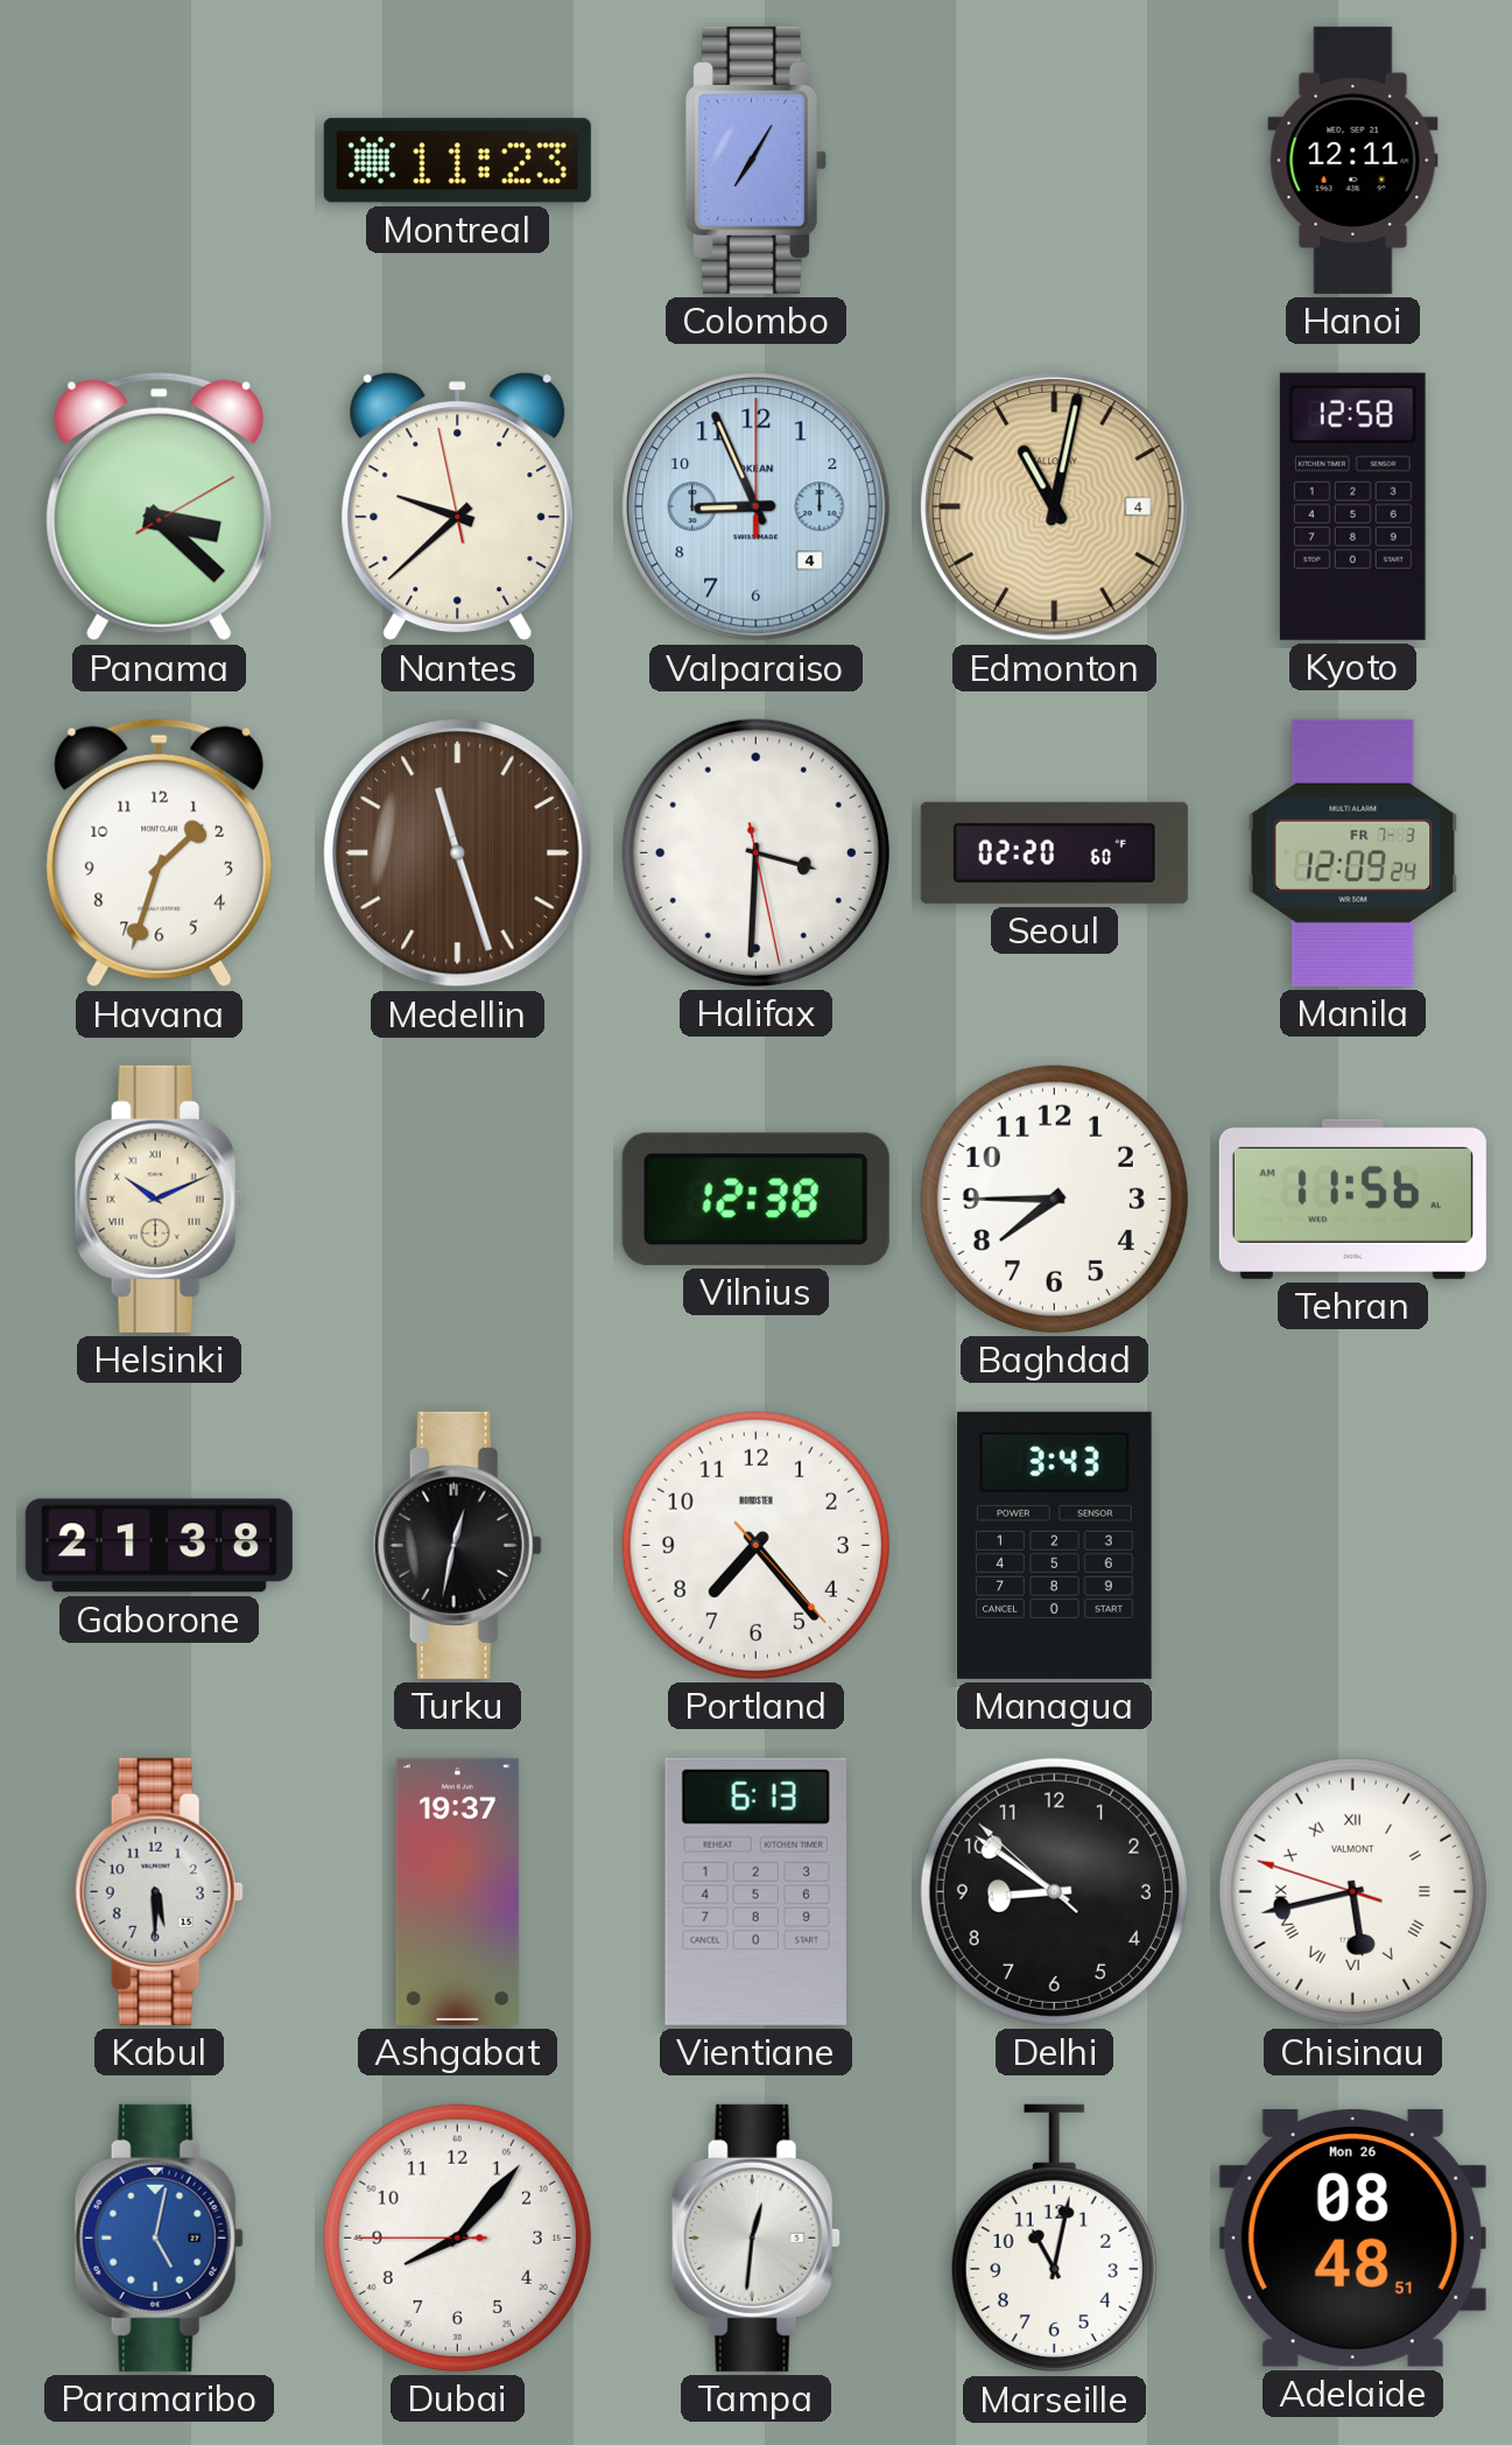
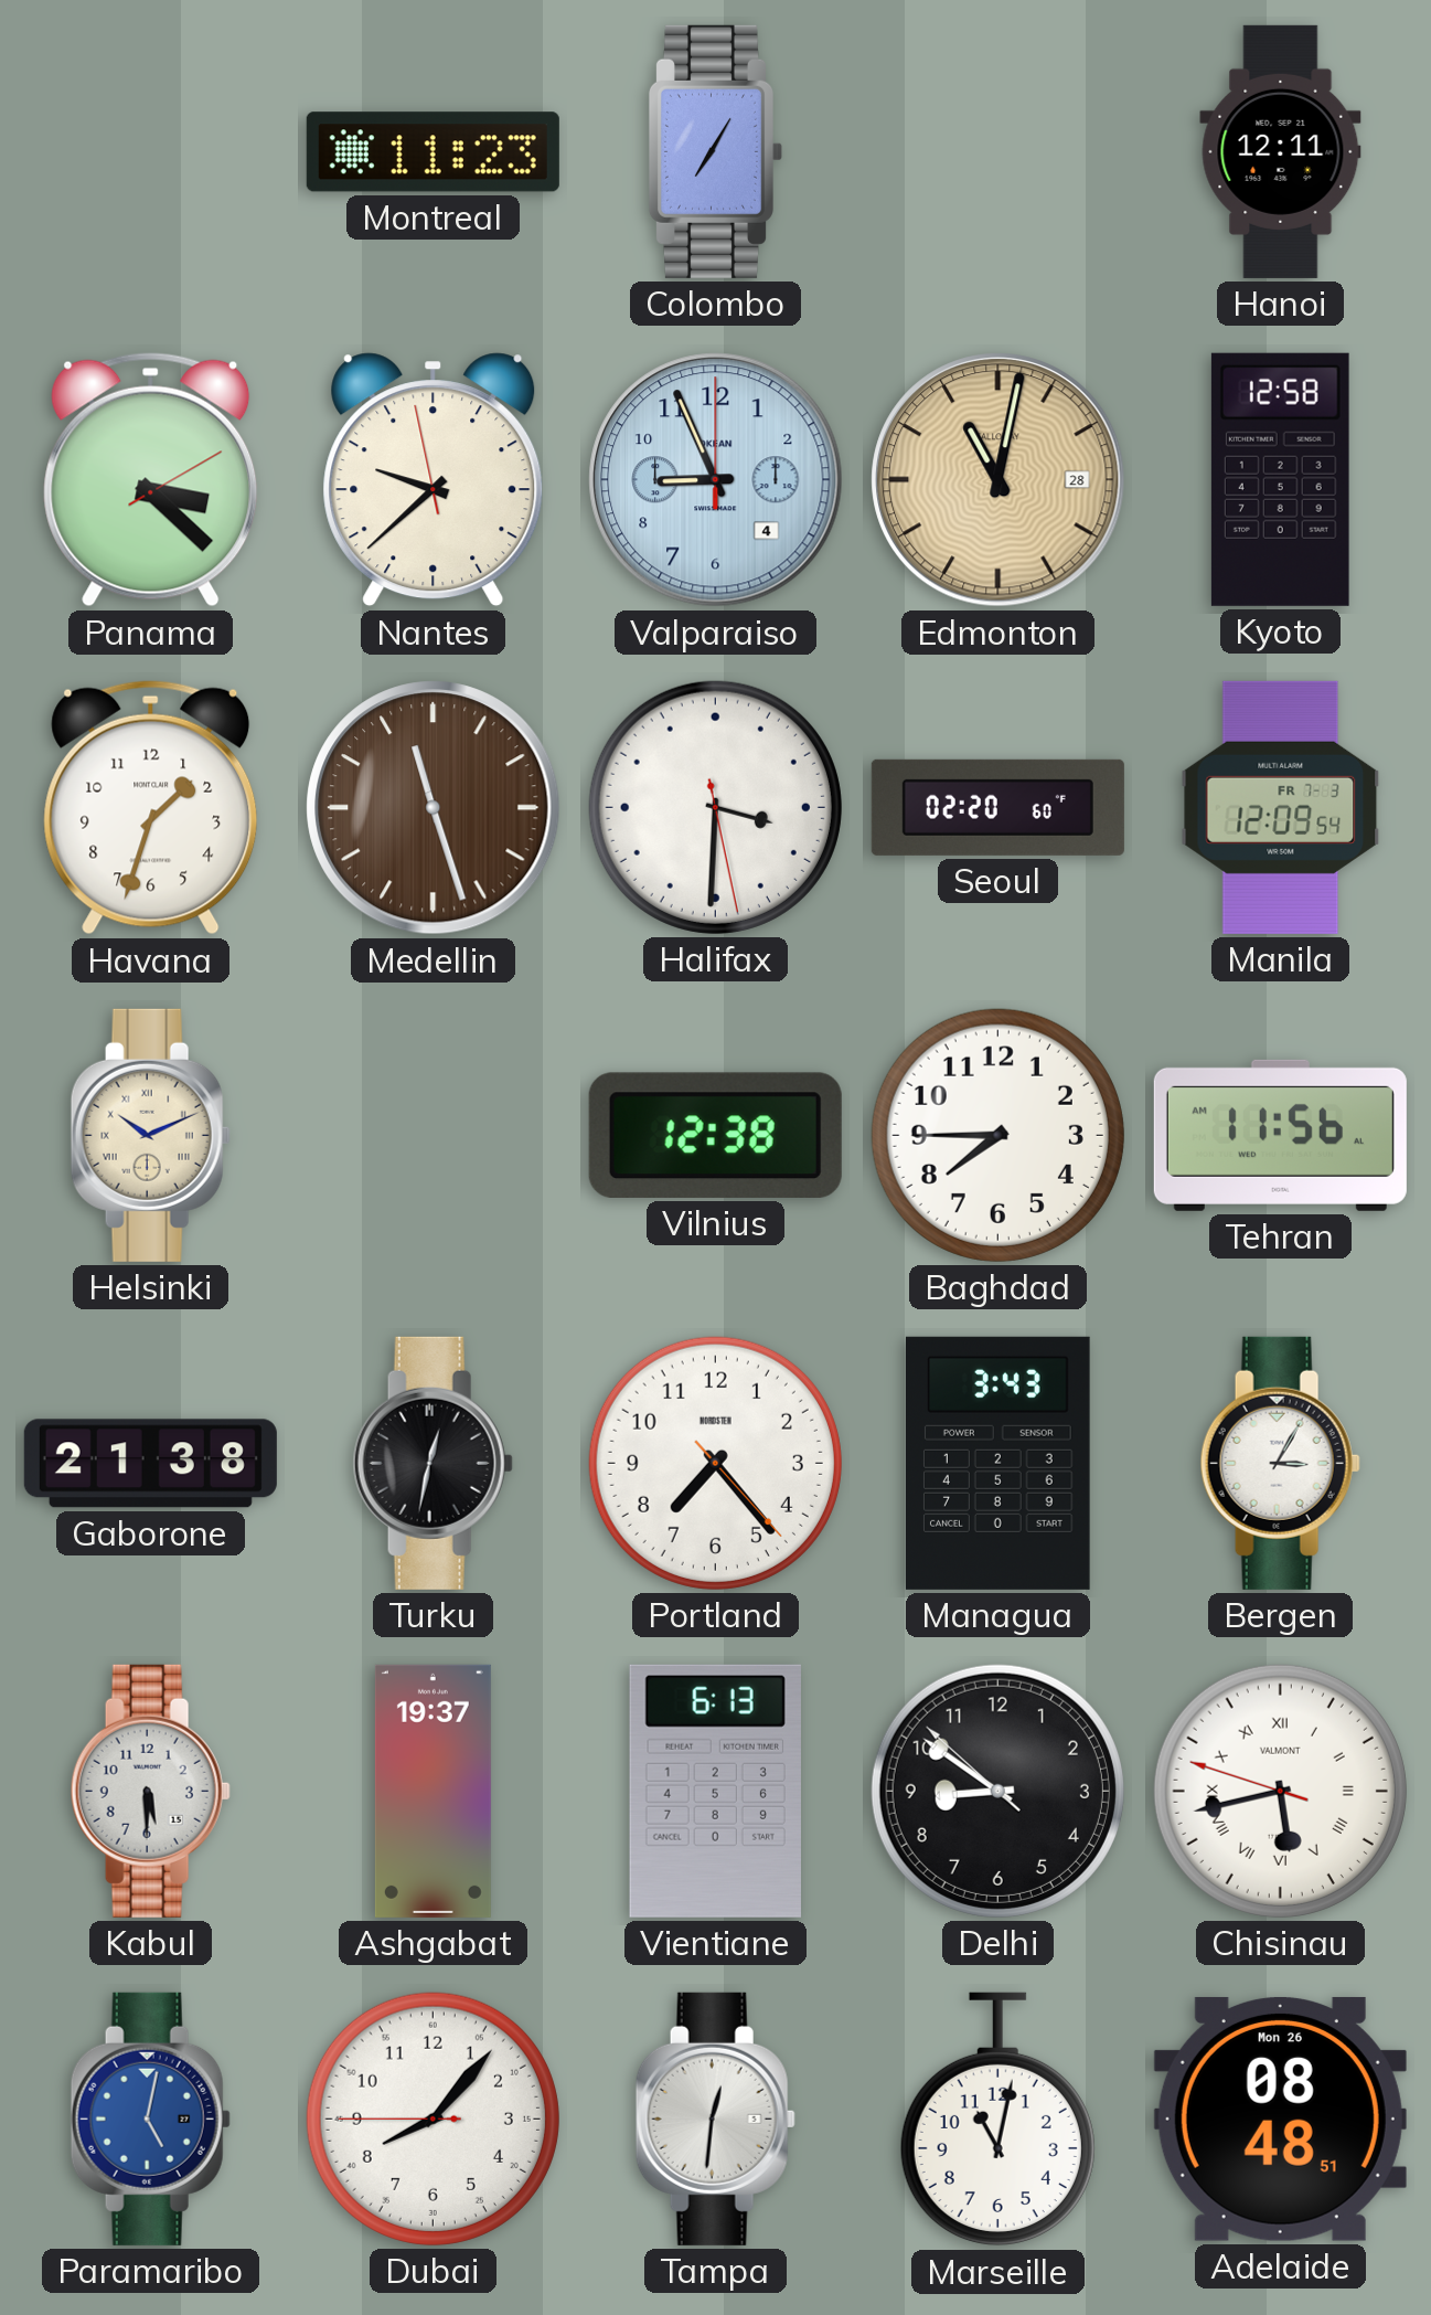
Edmonton date: 4 -> 28 (999, 480)
Manila: 12:09:24 -> 12:09:54 (1281, 807)
Bergen: none -> 3:05 (1280, 1463)
